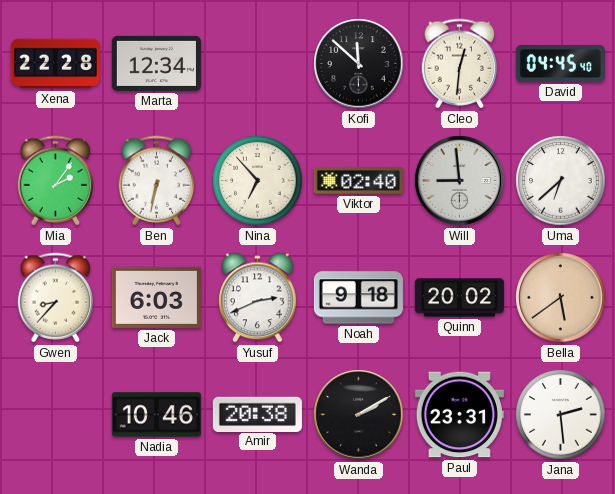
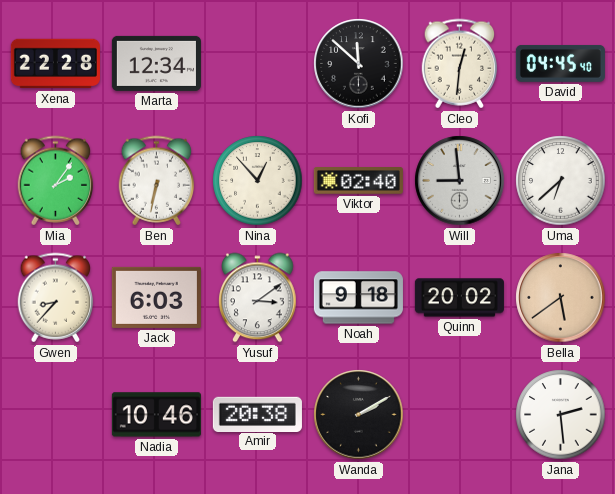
Nina: 6:53 -> 12:53 (258, 181)
Yusuf: 2:41 -> 3:09 (258, 298)
Paul: 23:31 -> none (459, 415)
